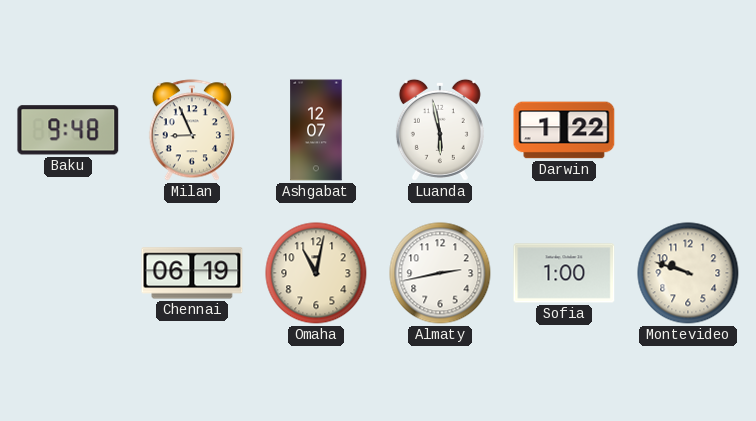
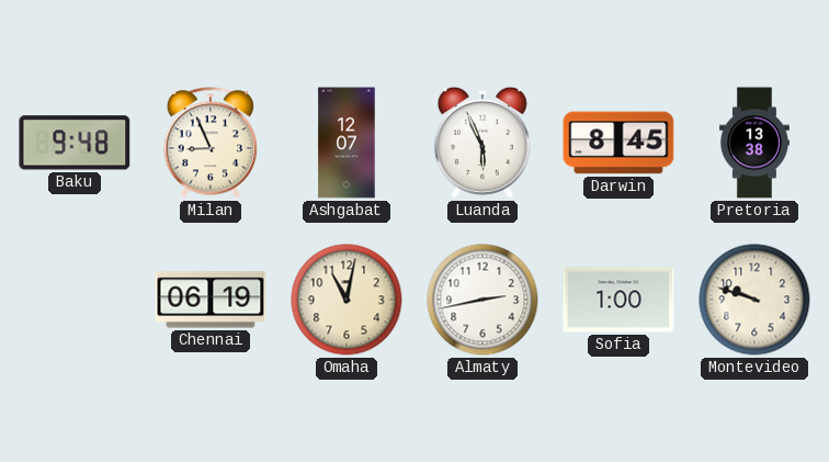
Luanda: 5:58 -> 5:56 (482, 143)
Darwin: 1:22 -> 8:45 (618, 143)
Pretoria: none -> 13:38 (754, 143)
